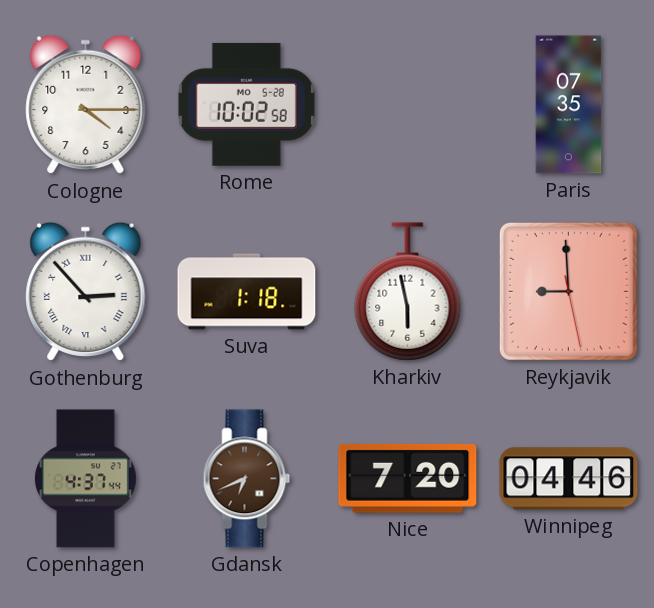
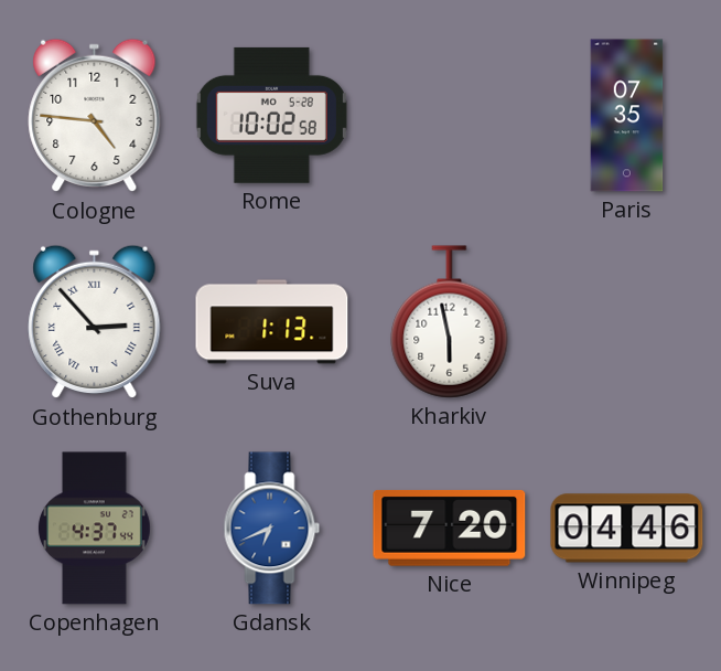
Cologne: 4:15 -> 4:46 (95, 116)
Suva: 1:18 -> 1:13 (272, 322)
Reykjavik: 8:59 -> none (568, 291)
Gdansk dial: brown -> blue (272, 529)
